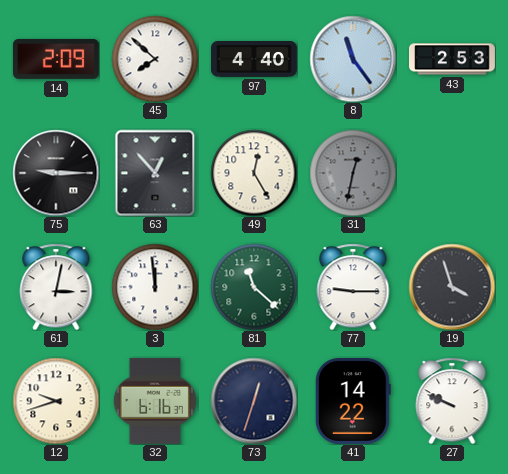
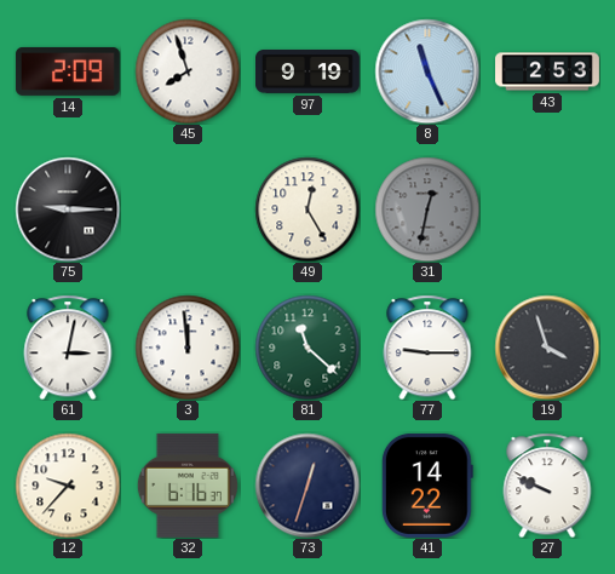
45: 7:52 -> 7:57 (188, 71)
97: 4:40 -> 9:19 (309, 71)
8: 11:24 -> 11:26 (427, 71)
63: 12:53 -> none (155, 173)
12: 9:42 -> 9:37 (68, 486)
